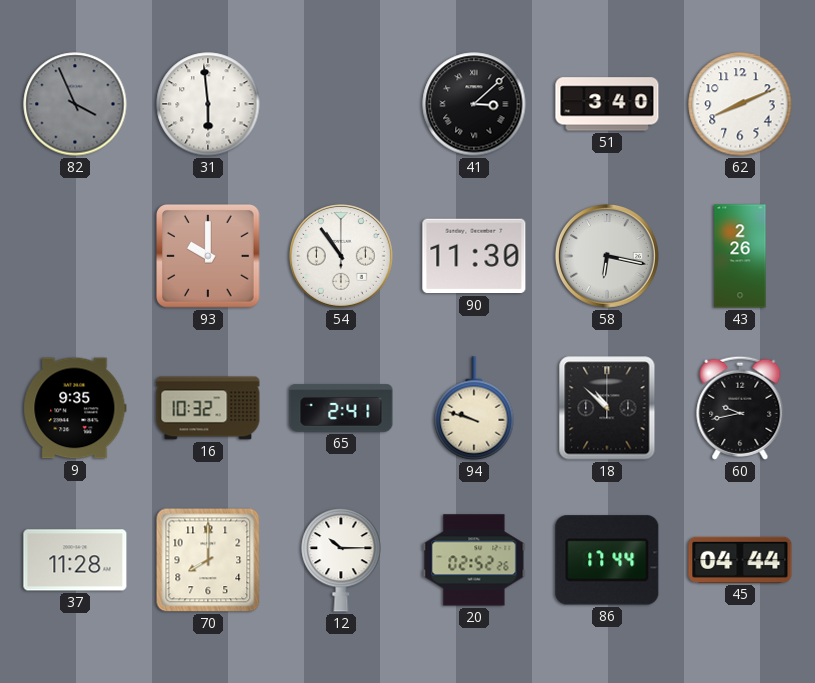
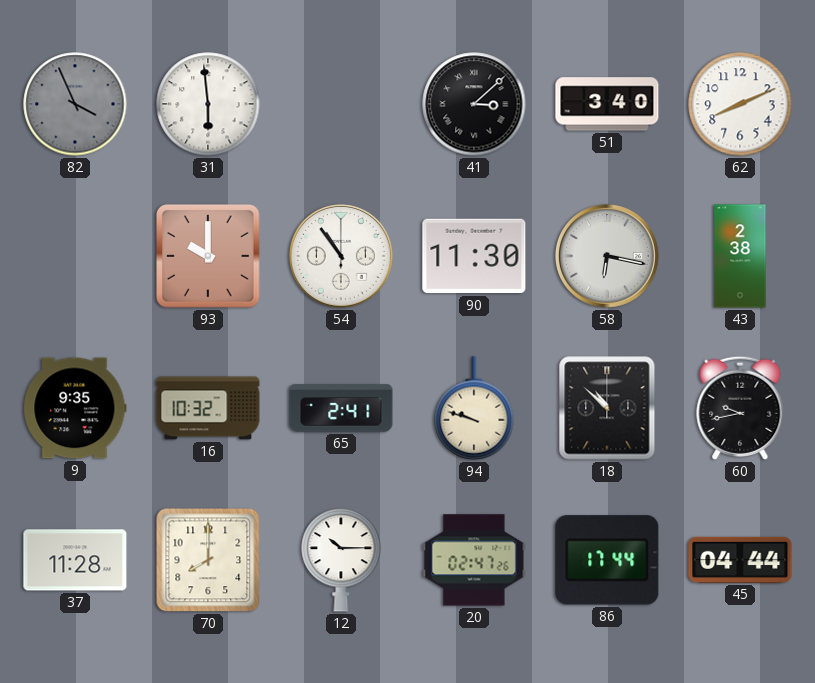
43: 2:26 -> 2:38 (740, 256)
20: 02:52 -> 02:47 (474, 560)
